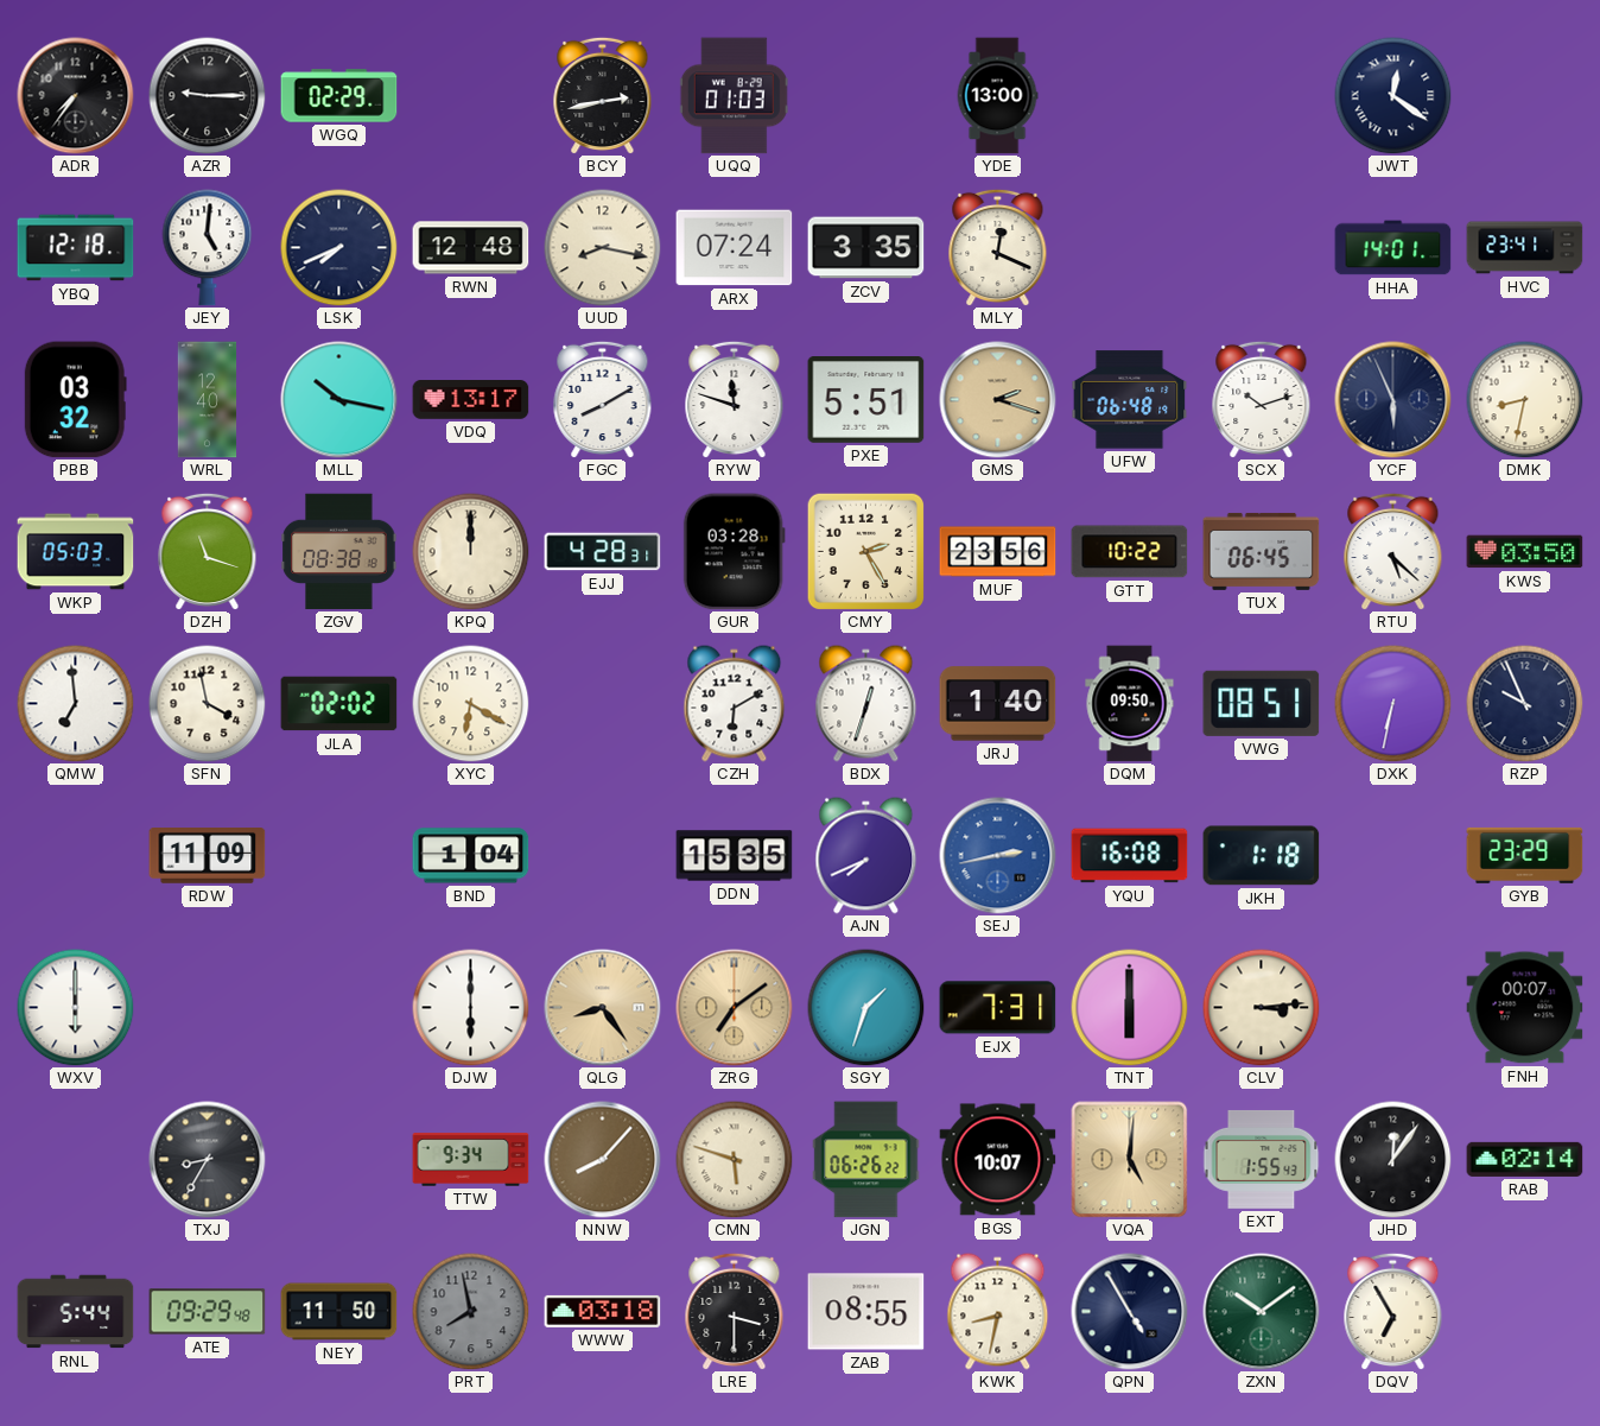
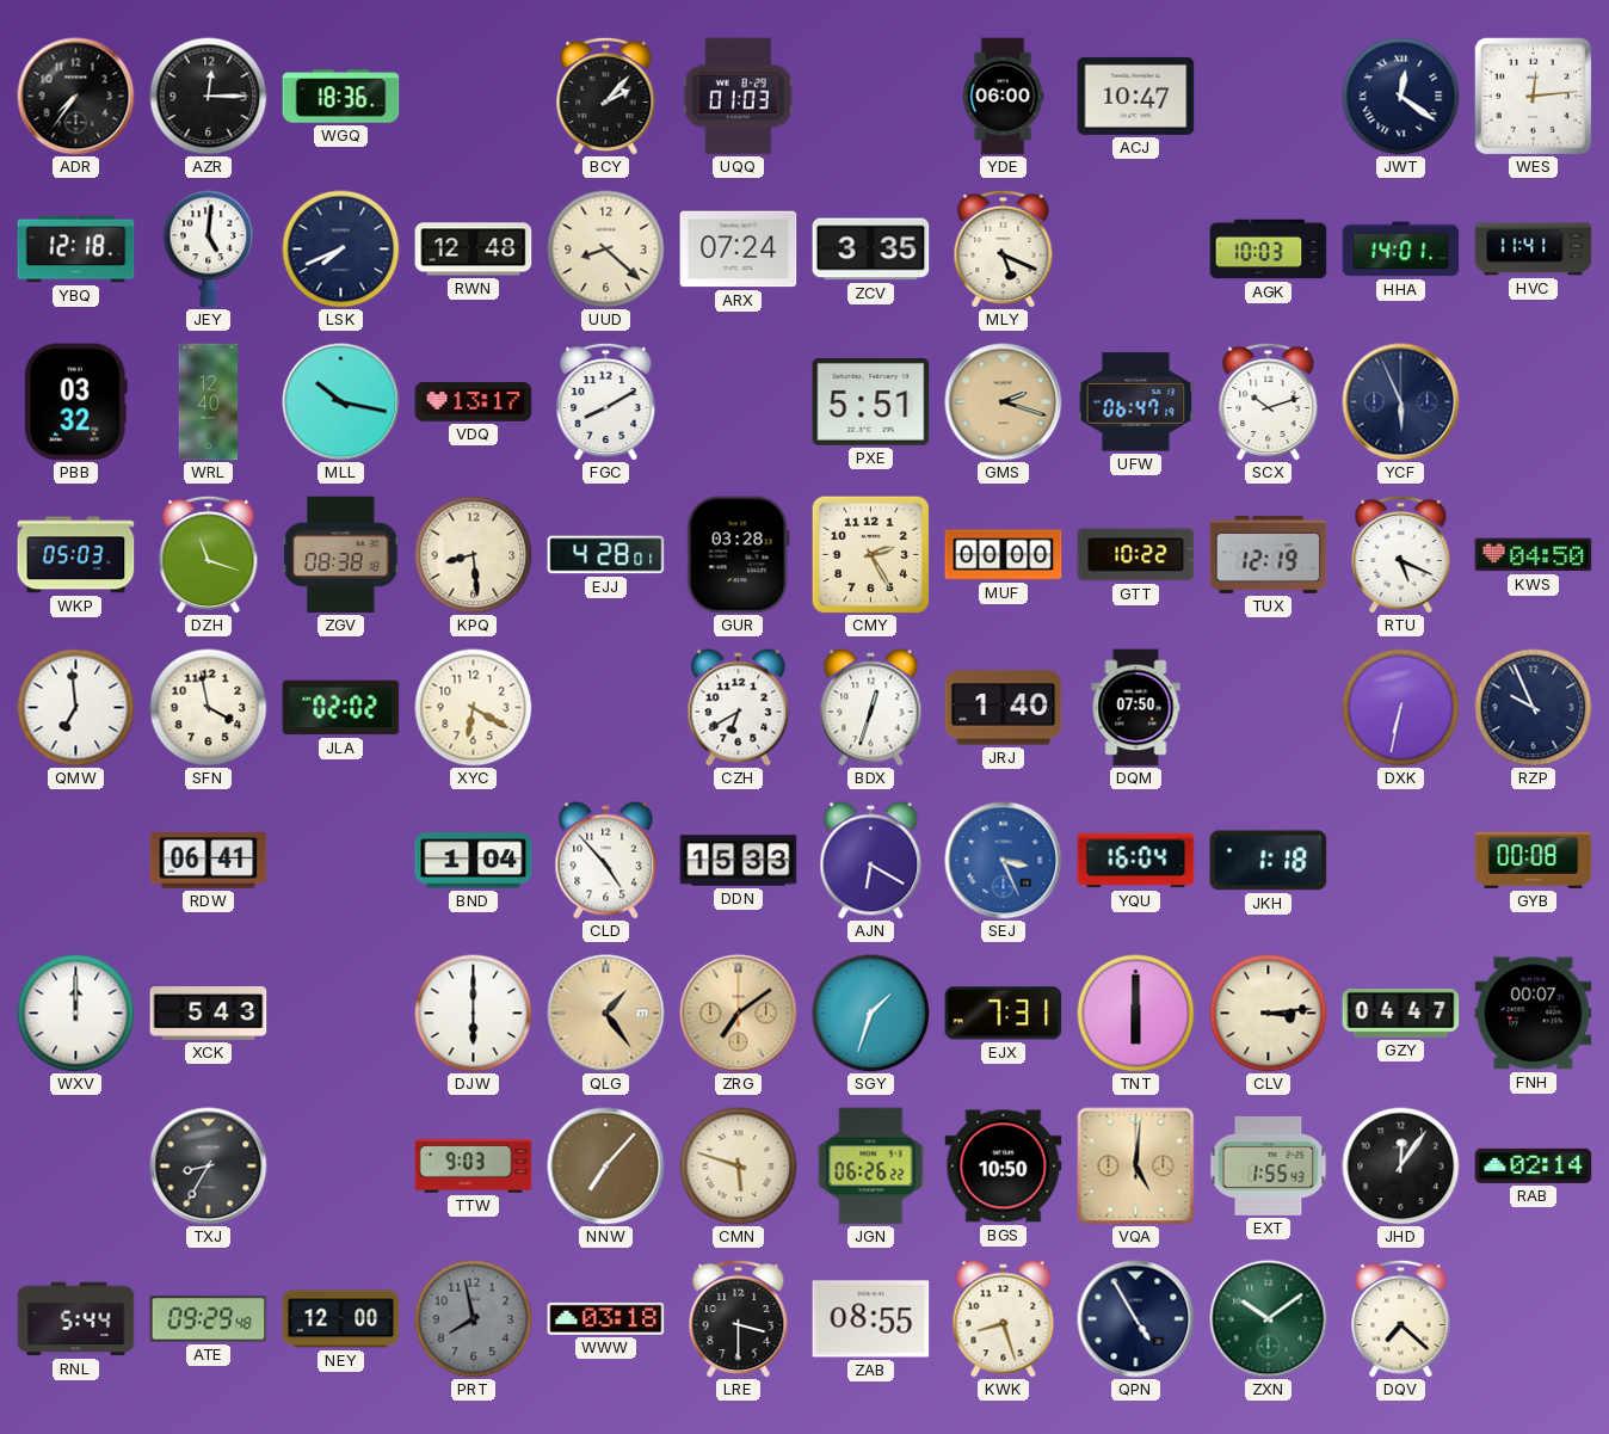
AZR: 9:15 -> 12:15 (209, 97)
WGQ: 02:29 -> 18:36 (341, 97)
BCY: 2:43 -> 2:07 (606, 96)
YDE: 13:00 -> 06:00 (1003, 97)
ACJ: none -> 10:47 (1136, 96)
WES: none -> 12:14 (1533, 96)
UUD: 8:17 -> 8:22 (606, 250)
MLY: 12:19 -> 5:19 (1004, 248)
AGK: none -> 10:03 (1269, 250)
HVC: 23:41 -> 11:41 (1534, 250)
RYW: 11:48 -> none (735, 399)
UFW: 06:48 -> 06:47 (1136, 402)
DMK: 8:32 -> none (1525, 400)
KPQ: 12:00 -> 8:29 (474, 555)
EJJ: 4:28:31 -> 4:28:01 (606, 555)
MUF: 23:56 -> 00:00 (1004, 555)
TUX: 06:45 -> 12:19 (1269, 554)
RTU: 5:22 -> 5:19 (1401, 554)
KWS: 03:50 -> 04:50 (1534, 555)
CZH: 6:10 -> 6:40 (739, 708)
DQM: 09:50 -> 07:50 (1136, 708)
VWG: 08:51 -> none (1262, 703)
RDW: 11:09 -> 06:41 (209, 861)
CLD: none -> 4:53 (606, 861)
DDN: 15:35 -> 15:33 (739, 861)
AJN: 7:41 -> 6:20 (871, 861)
SEJ: 2:43 -> 3:26 (1004, 861)
YQU: 16:08 -> 16:04 (1136, 861)
GYB: 23:29 -> 00:08 (1534, 860)
WXV: 6:00 -> 12:00 (76, 1014)
XCK: none -> 5:43 (209, 1014)
QLG: 8:24 -> 1:24 (606, 1014)
GZY: none -> 04:47 (1401, 1014)
TTW: 9:34 -> 9:03 (474, 1167)
NNW: 8:07 -> 7:07 (606, 1167)
BGS: 10:07 -> 10:50 (1004, 1167)
NEY: 11:50 -> 12:00 (341, 1319)
KWK: 8:32 -> 8:27 (1004, 1319)
DQV: 6:55 -> 7:22 (1401, 1318)
